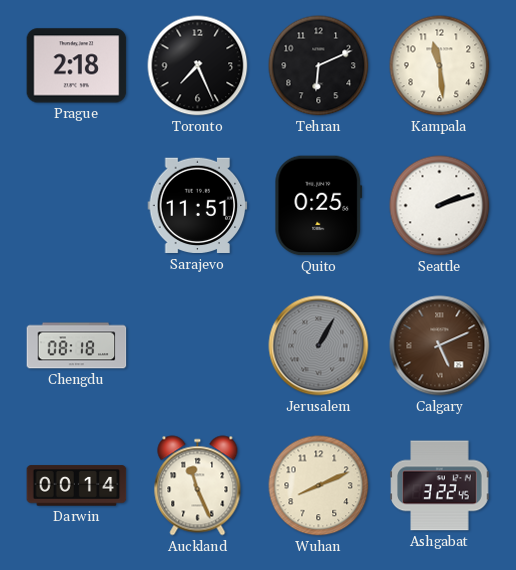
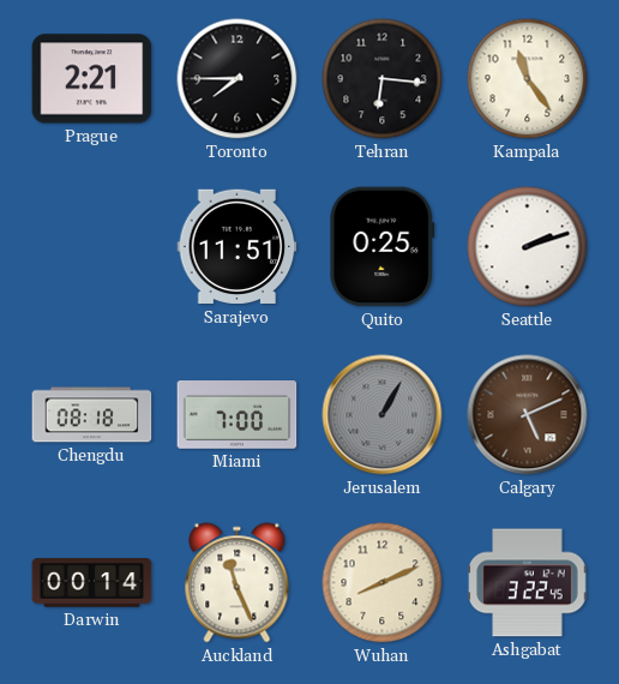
Prague: 2:18 -> 2:21 (92, 79)
Toronto: 7:26 -> 7:45 (238, 79)
Tehran: 6:11 -> 6:16 (383, 79)
Kampala: 11:29 -> 11:24 (528, 79)
Miami: none -> 7:00 (238, 415)
